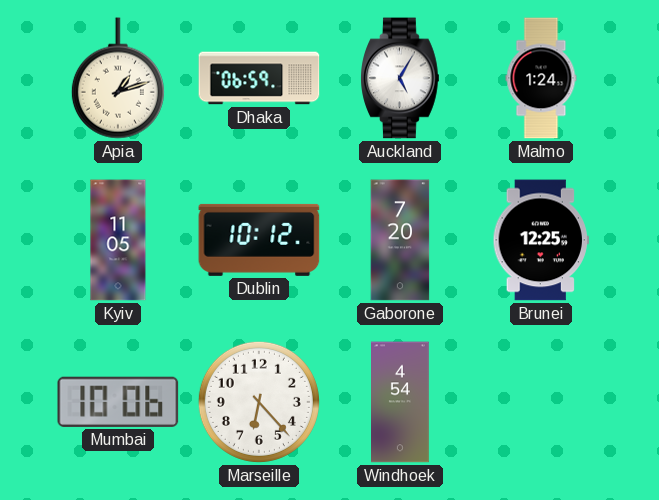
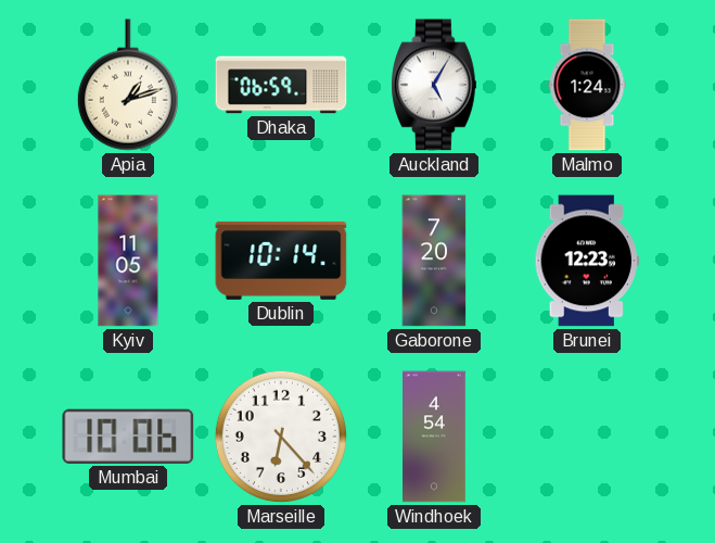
Dublin: 10:12 -> 10:14 (281, 261)
Brunei: 12:25 -> 12:23 (586, 261)
